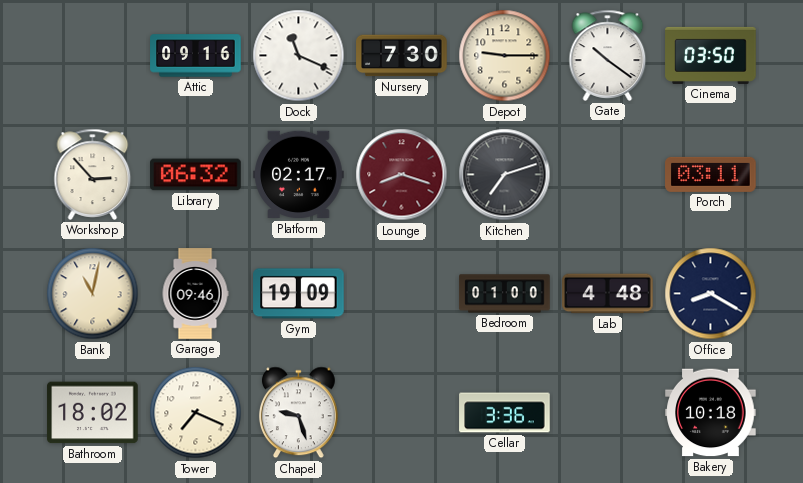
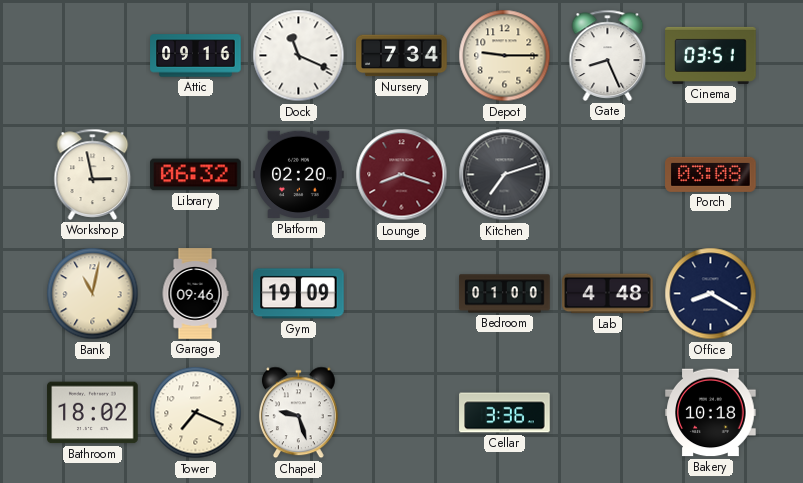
Nursery: 7:30 -> 7:34 (402, 56)
Gate: 10:21 -> 8:26 (608, 55)
Cinema: 03:50 -> 03:51 (711, 55)
Workshop: 2:53 -> 2:58 (93, 174)
Platform: 02:17 -> 02:20 (299, 175)
Porch: 03:11 -> 03:08 (711, 174)
